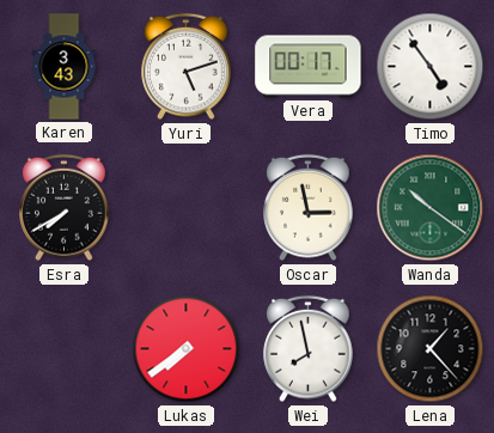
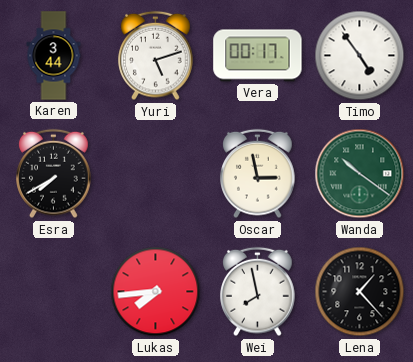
Karen: 3:43 -> 3:44 (54, 56)
Lukas: 7:39 -> 7:44 (156, 292)
